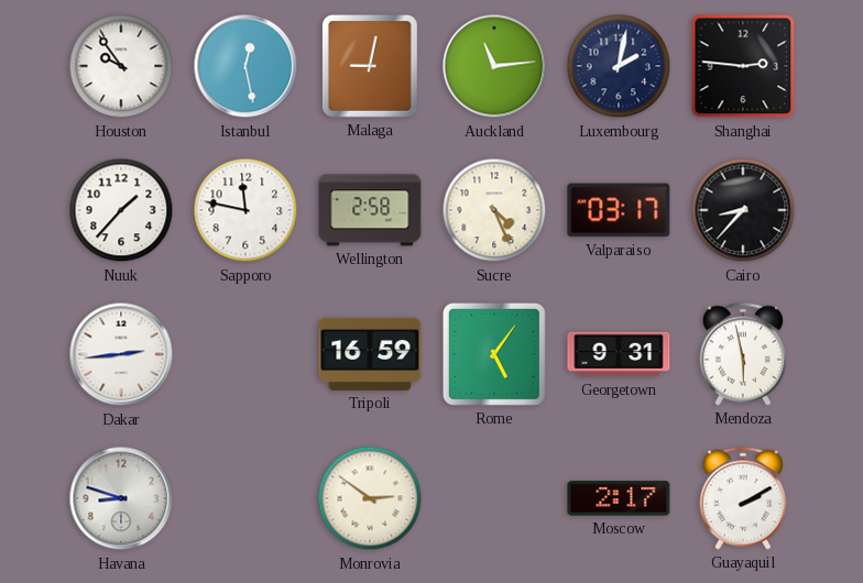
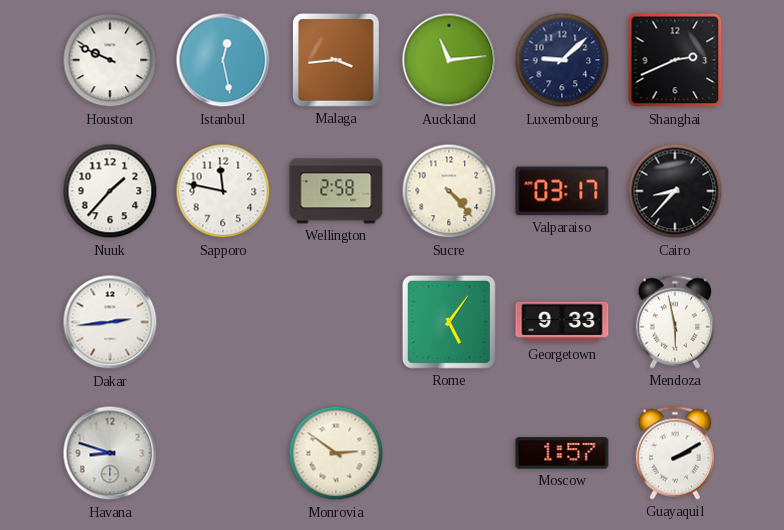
Houston: 9:54 -> 9:49 (110, 60)
Malaga: 9:02 -> 3:44 (336, 60)
Luxembourg: 2:02 -> 9:08 (562, 60)
Shanghai: 2:46 -> 2:41 (675, 60)
Sucre: 4:26 -> 4:23 (449, 191)
Tripoli: 16:59 -> none (370, 354)
Georgetown: 9:31 -> 9:33 (562, 322)
Moscow: 2:17 -> 1:57 (562, 453)
